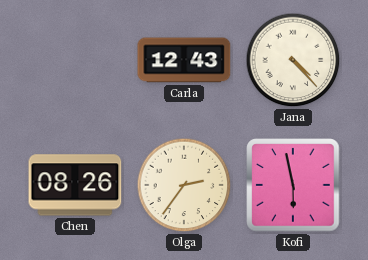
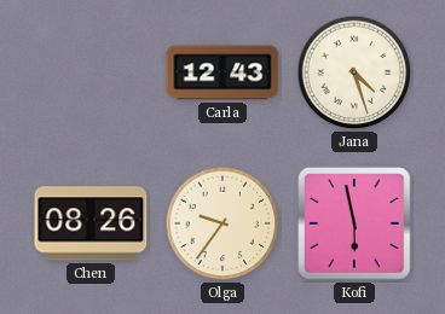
Jana: 4:23 -> 4:27 (354, 72)
Olga: 2:36 -> 9:36 (223, 223)
